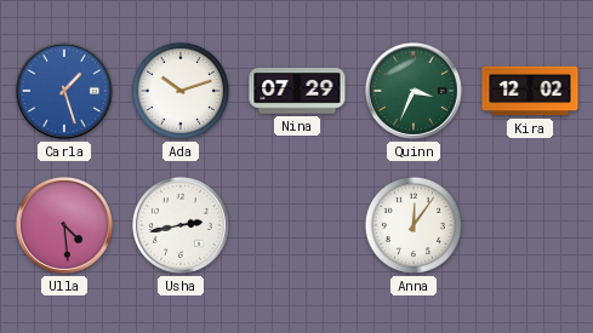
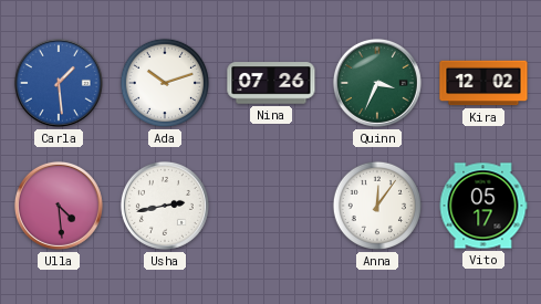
Carla: 1:27 -> 1:29 (59, 83)
Nina: 07:29 -> 07:26 (271, 83)
Vito: none -> 05:17 (483, 206)
